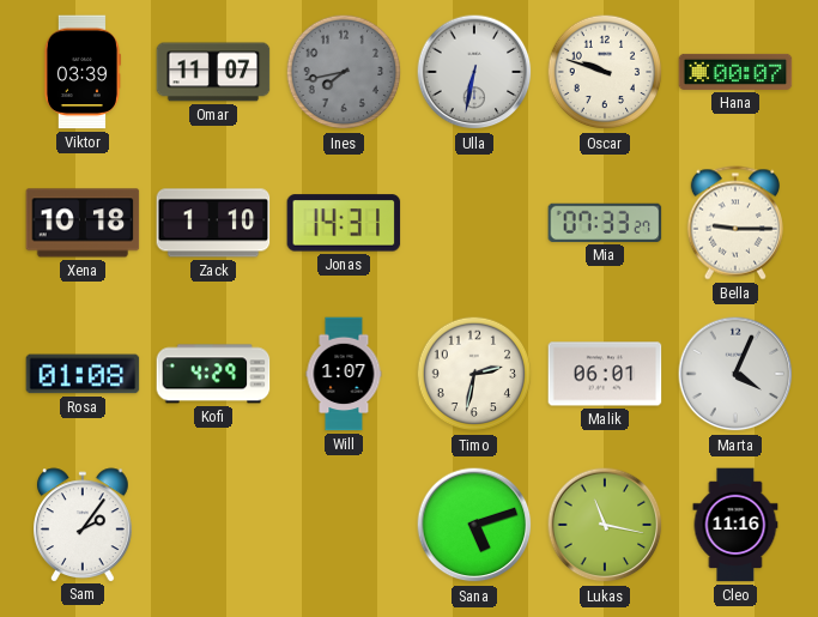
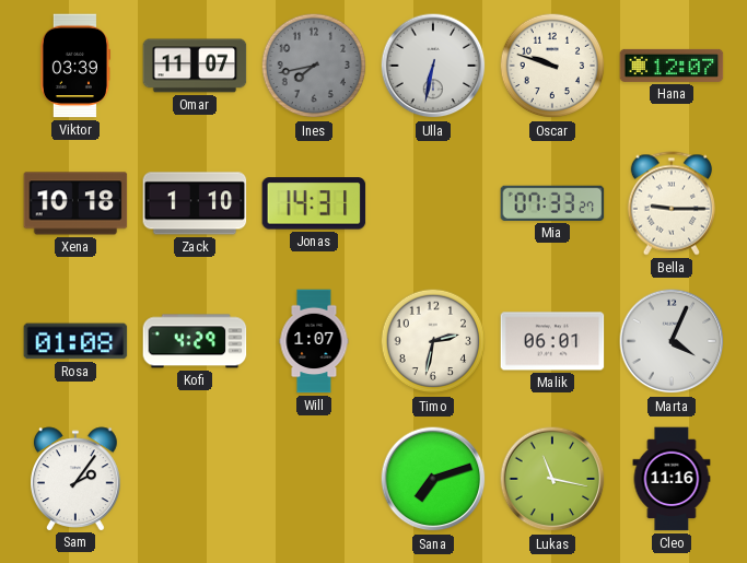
Hana: 00:07 -> 12:07 (672, 66)
Sana: 5:12 -> 7:12 (433, 479)
